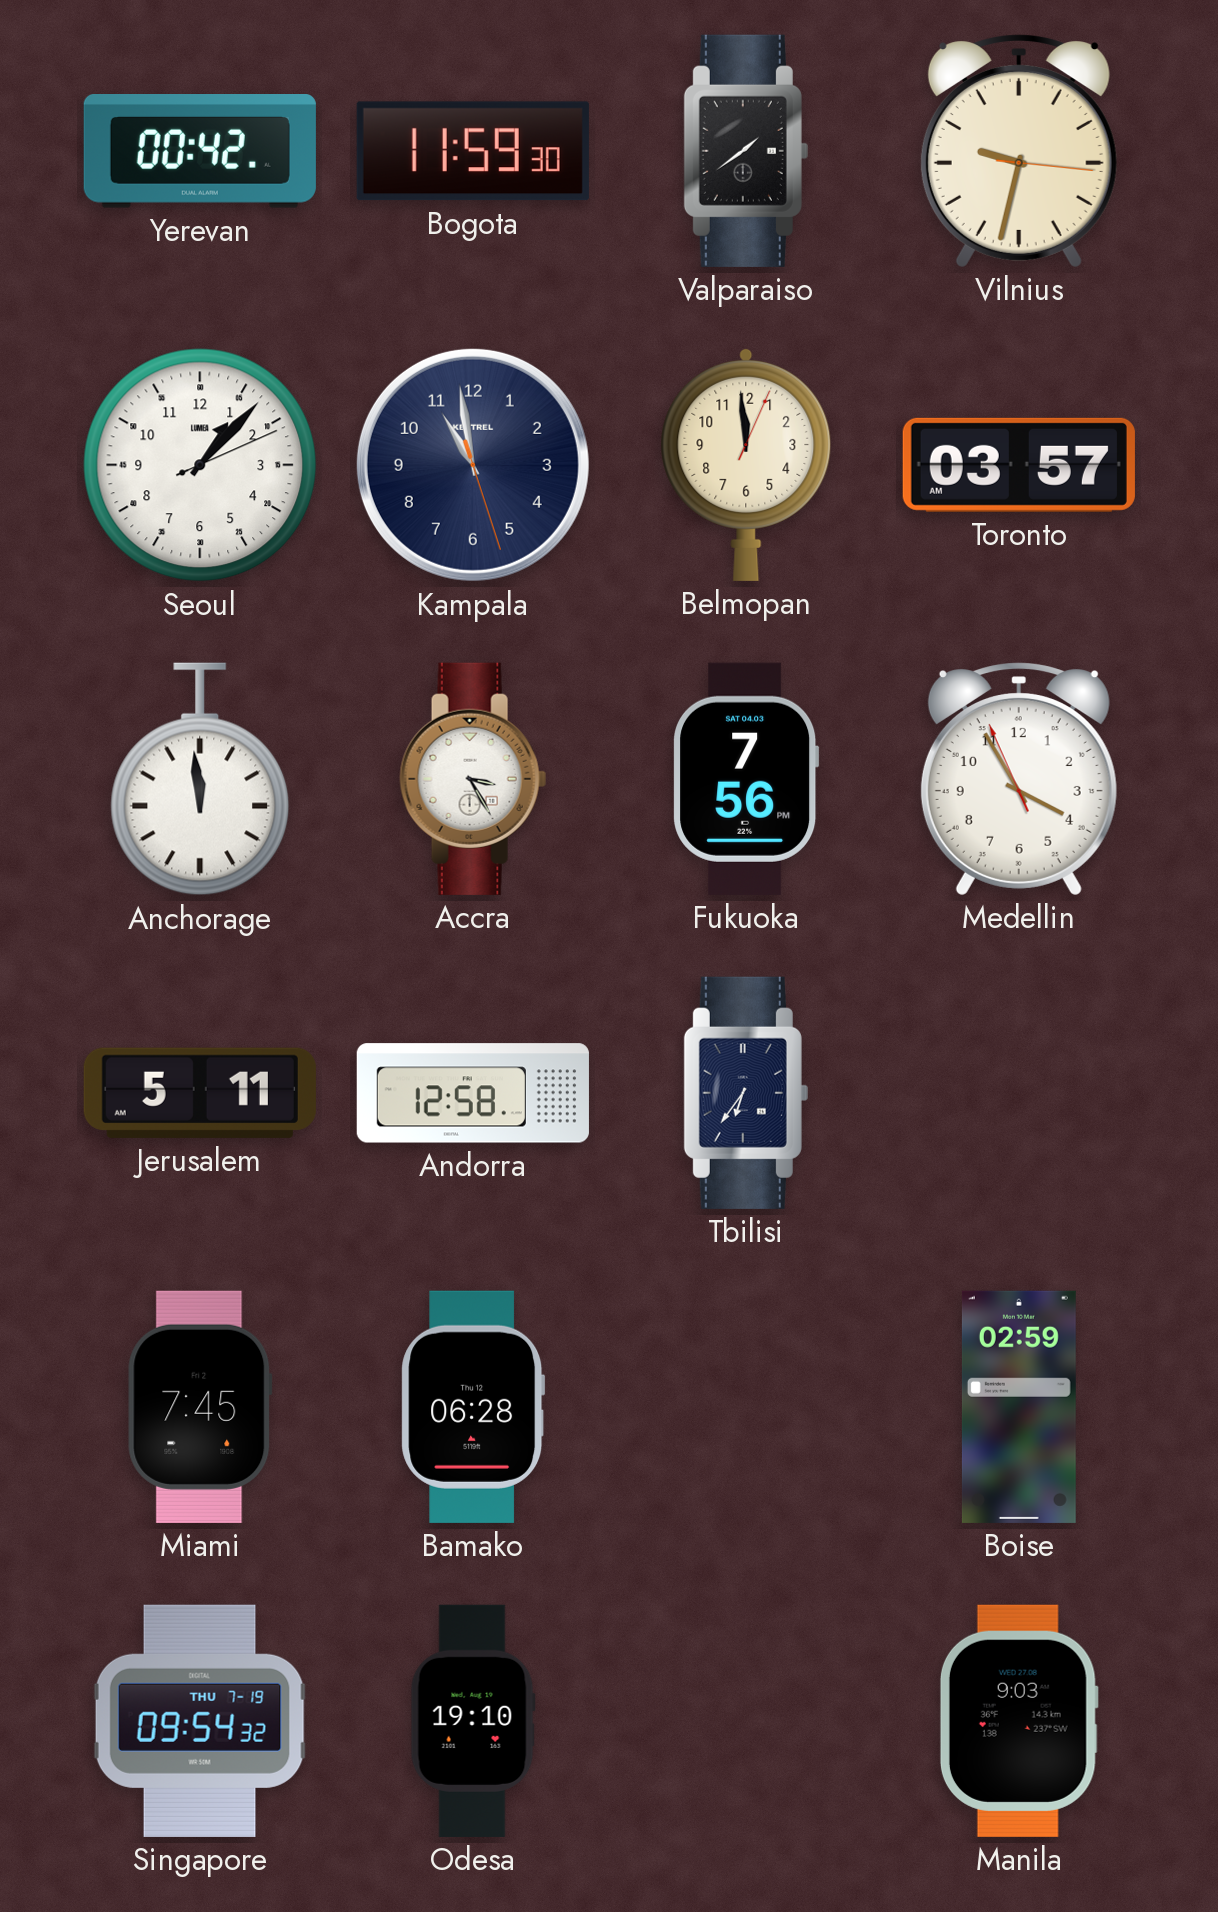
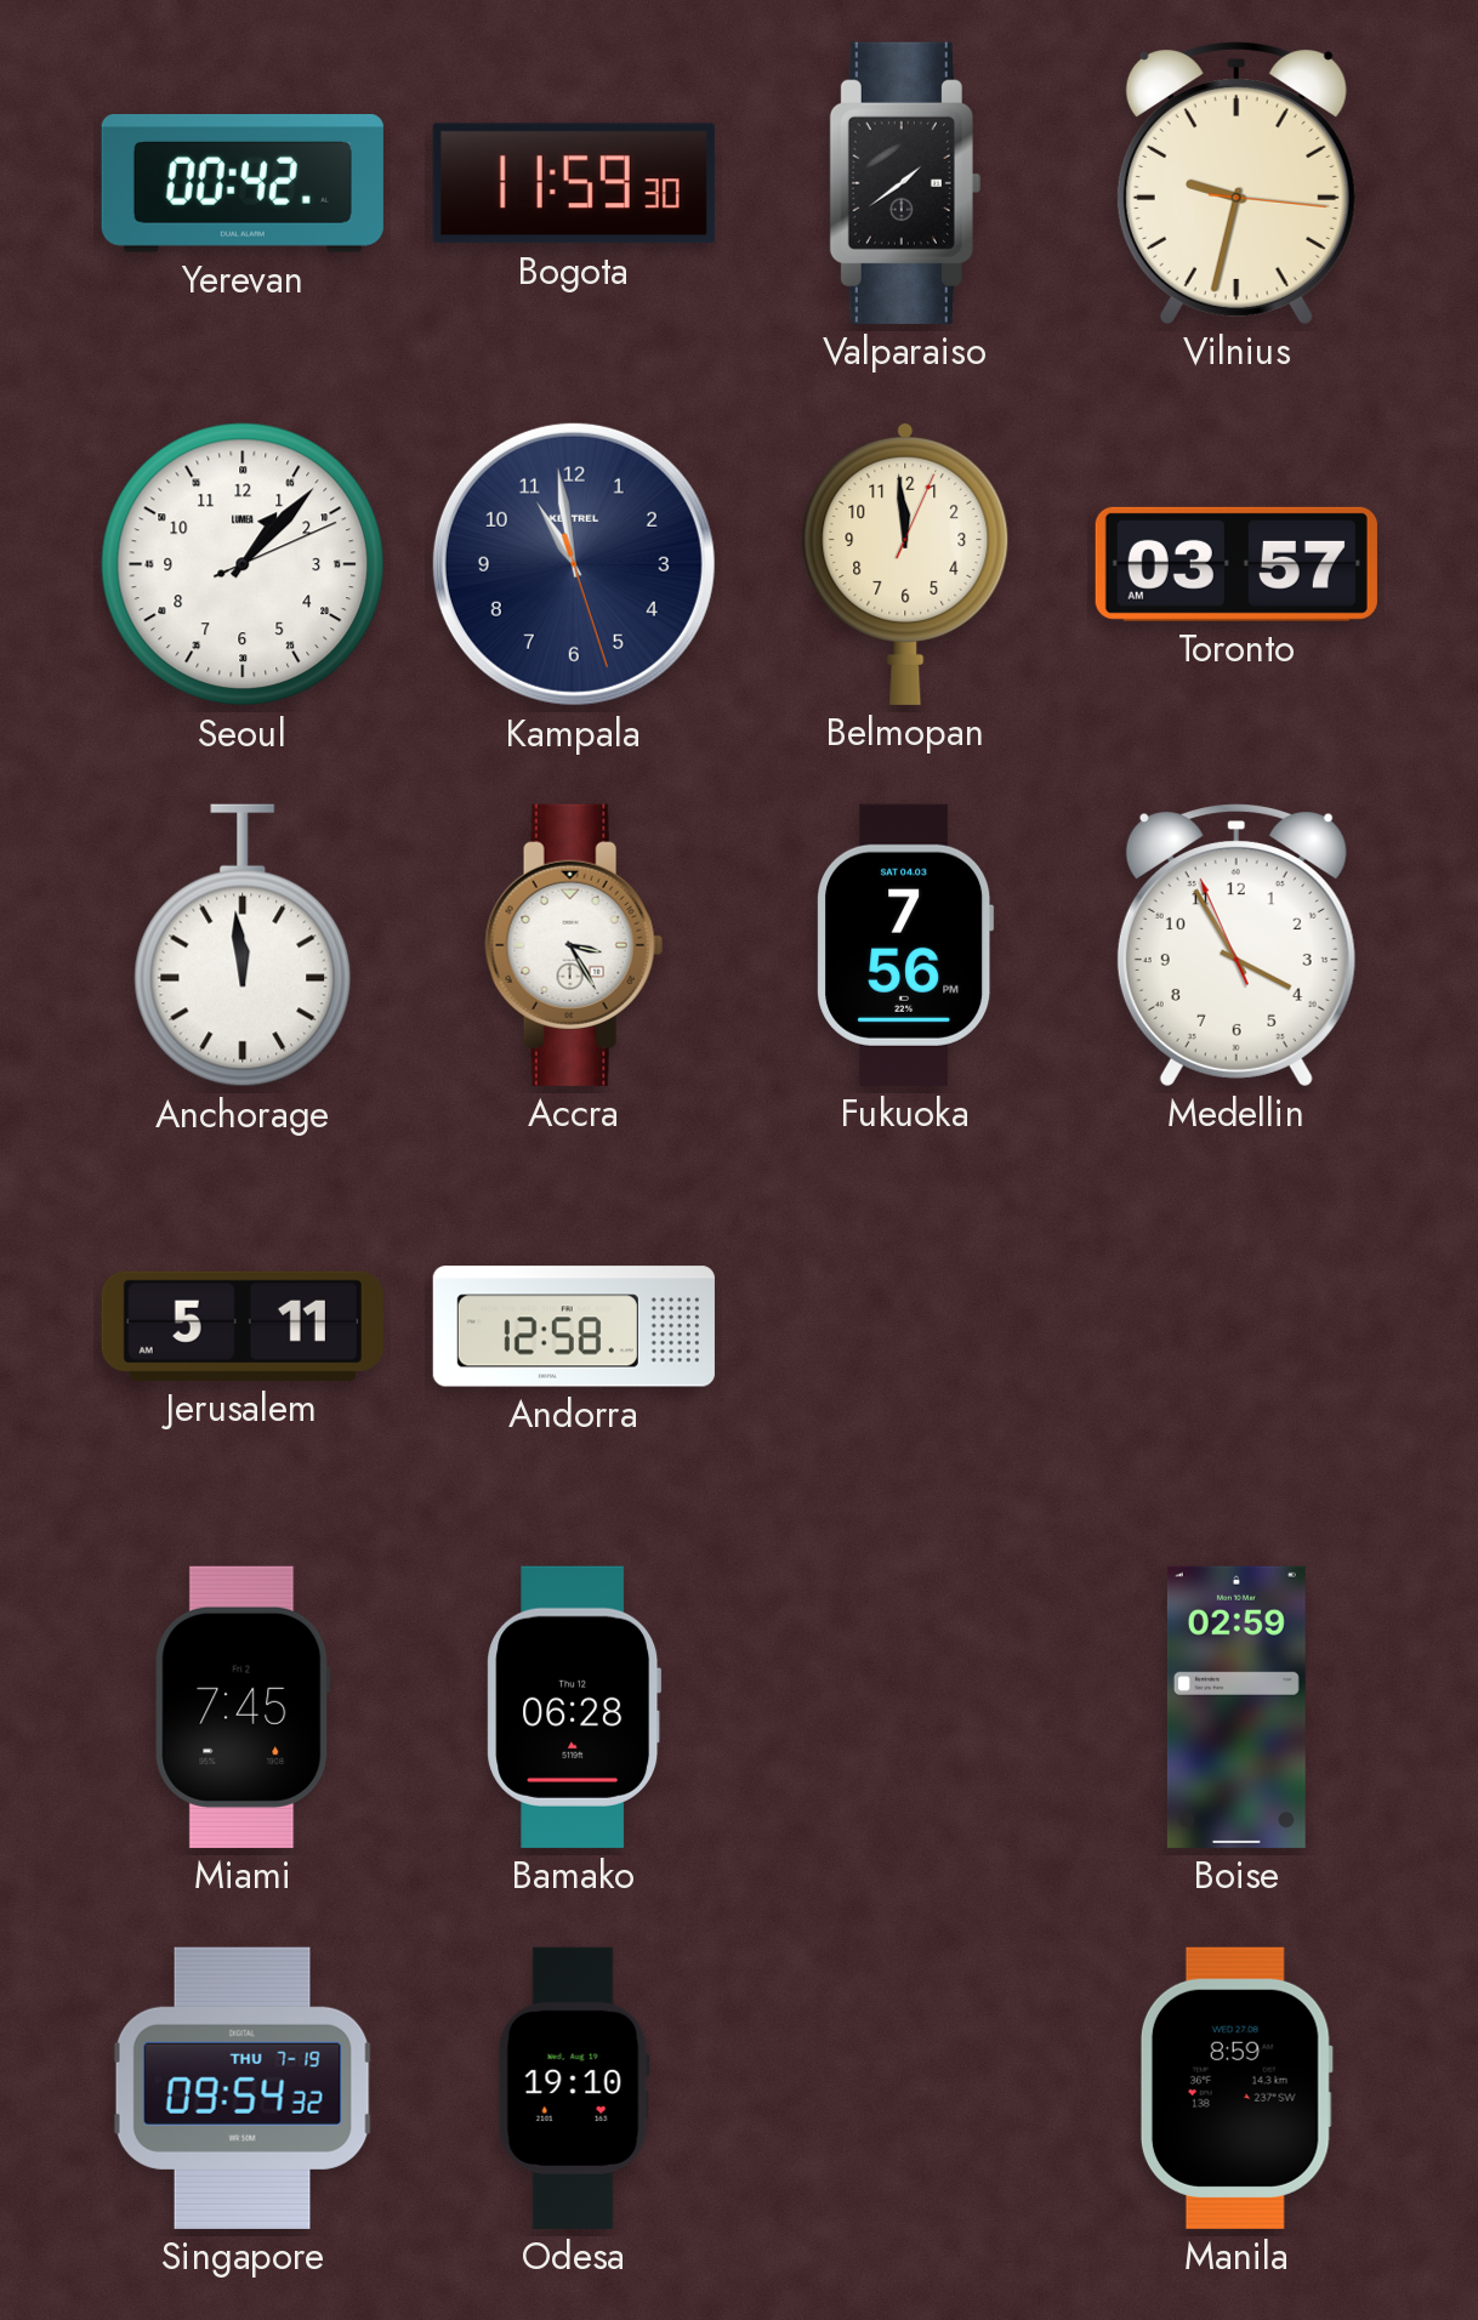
Tbilisi: 6:36 -> none (746, 1093)
Manila: 9:03 -> 8:59 (1237, 2088)
